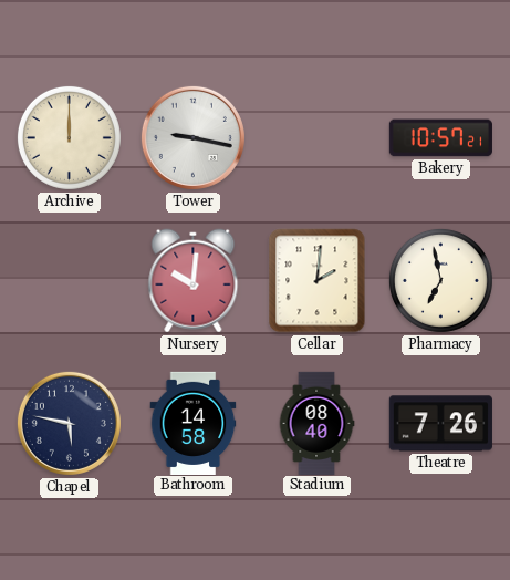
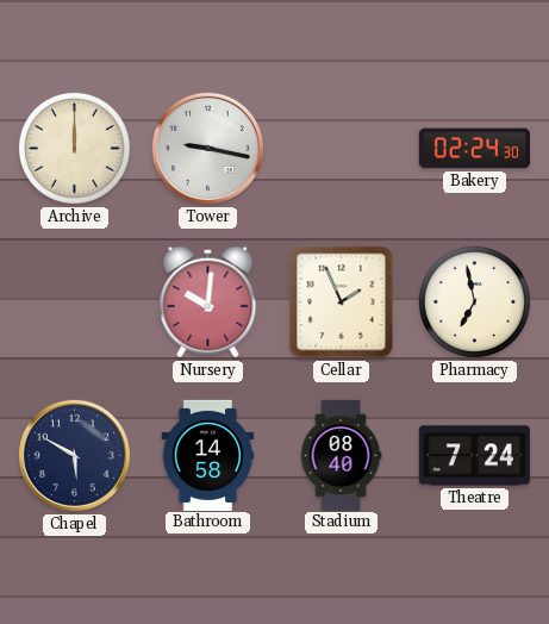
Bakery: 10:57 -> 02:24 (474, 149)
Cellar: 2:01 -> 1:56 (342, 302)
Chapel: 5:47 -> 5:50 (74, 455)
Theatre: 7:26 -> 7:24 (474, 456)
